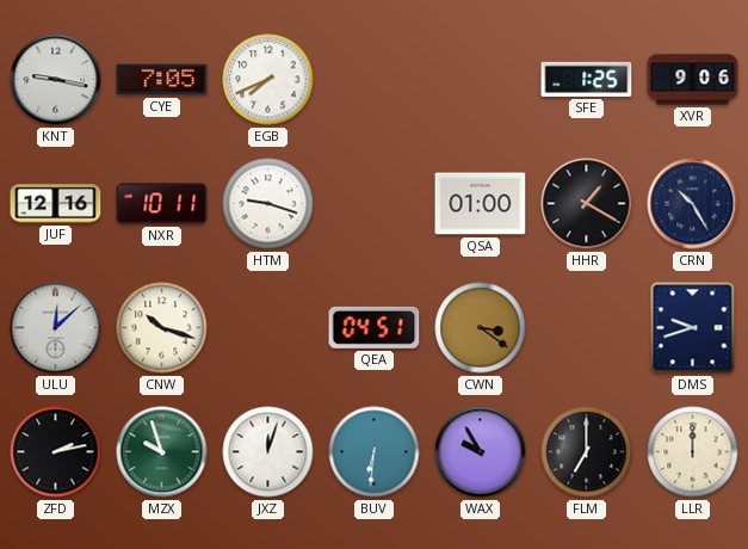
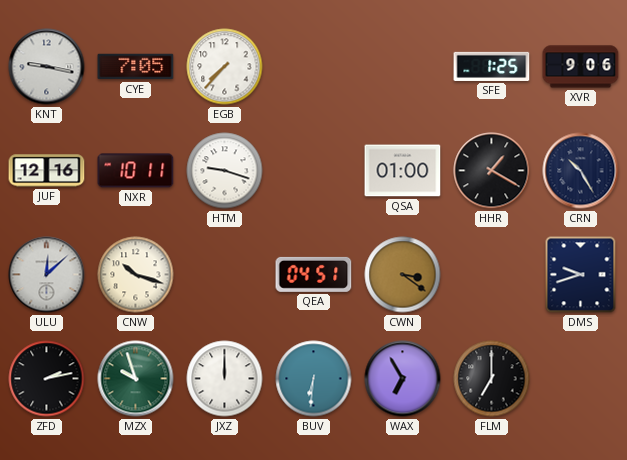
EGB: 7:41 -> 7:37 (225, 67)
JXZ: 12:03 -> 12:00 (225, 379)
WAX: 9:55 -> 6:55 (403, 379)
LLR: 12:00 -> none (693, 452)
